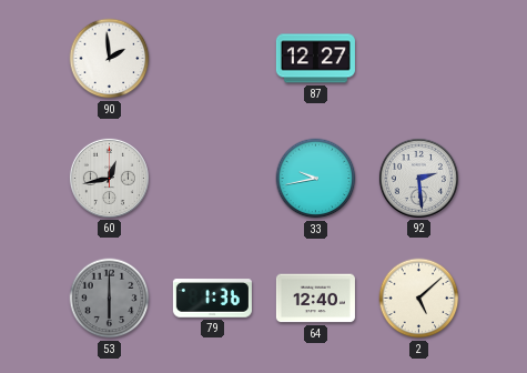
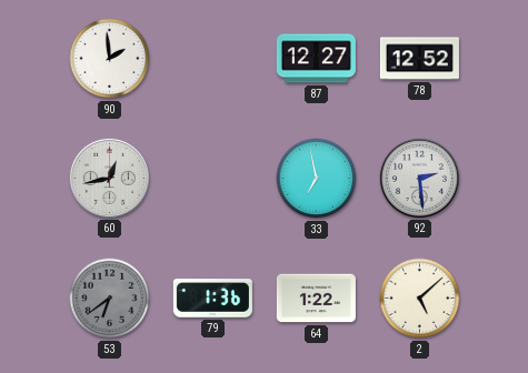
78: none -> 12:52 (419, 59)
33: 9:43 -> 6:58 (317, 179)
53: 6:00 -> 6:39 (110, 299)
64: 12:40 -> 1:22 (316, 299)
